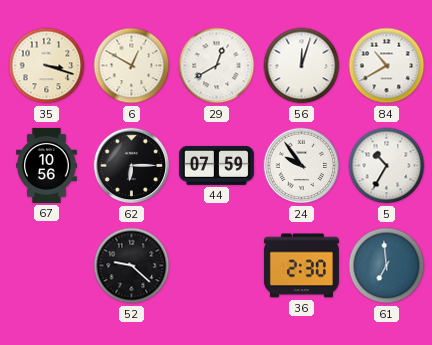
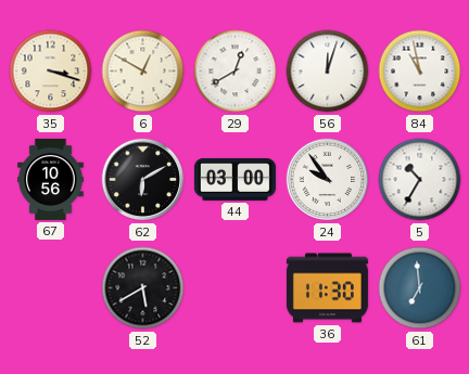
84: 10:40 -> 10:58 (420, 72)
62: 6:15 -> 6:10 (143, 180)
44: 07:59 -> 03:00 (234, 179)
52: 9:22 -> 5:40 (143, 288)
36: 2:30 -> 11:30 (327, 288)
